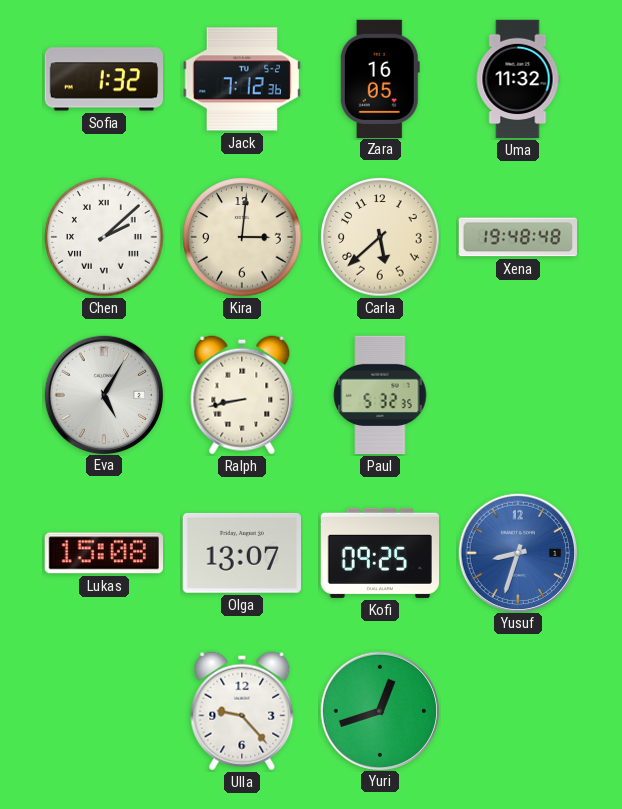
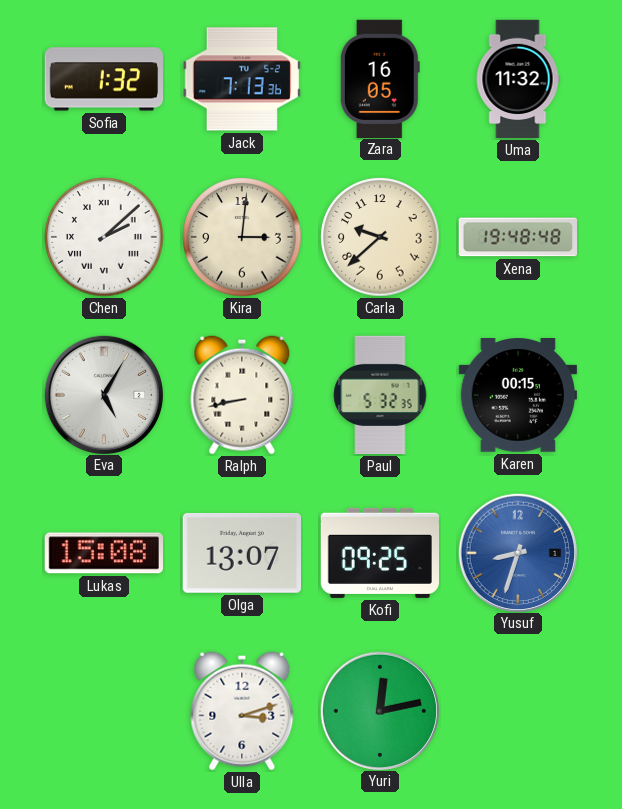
Jack: 7:12 -> 7:13 (241, 79)
Carla: 5:38 -> 9:38 (380, 237)
Karen: none -> 00:15 (517, 396)
Ulla: 9:23 -> 3:12 (242, 711)
Yuri: 12:42 -> 12:13 (379, 710)
